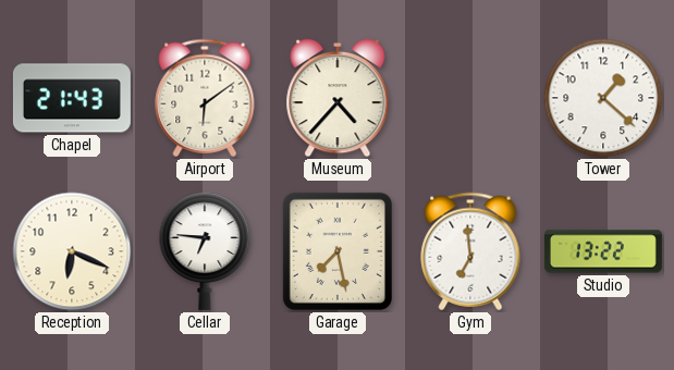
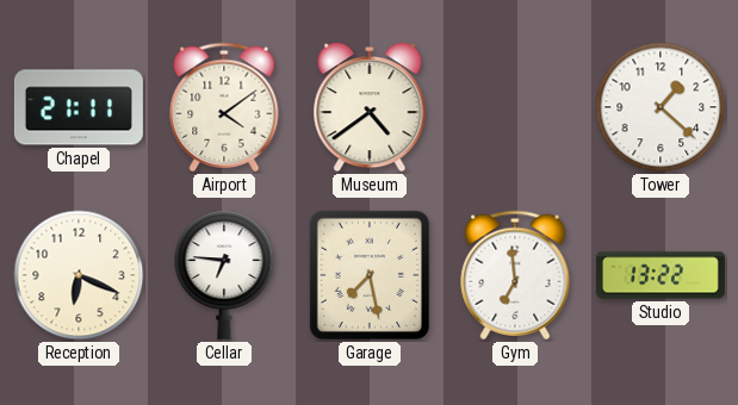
Chapel: 21:43 -> 21:11 (79, 107)
Airport: 6:09 -> 4:09 (224, 107)
Museum: 4:37 -> 4:39 (370, 107)
